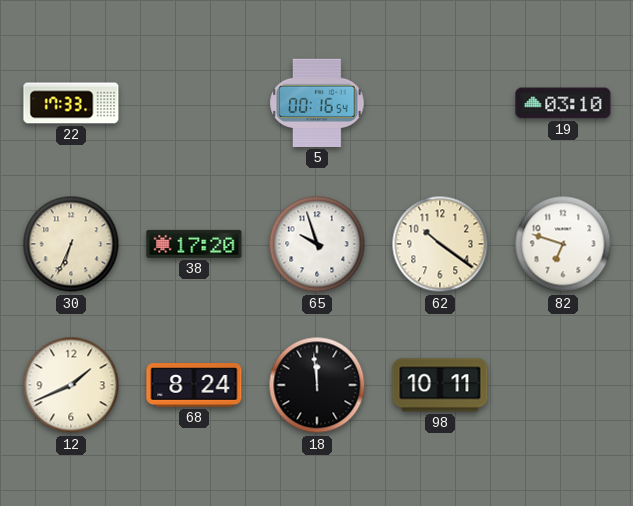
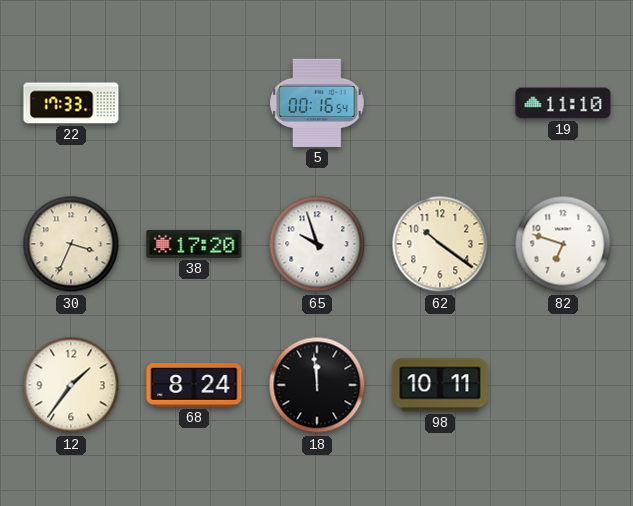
19: 03:10 -> 11:10 (563, 103)
30: 6:34 -> 3:34 (71, 244)
12: 1:41 -> 1:36 (71, 385)
